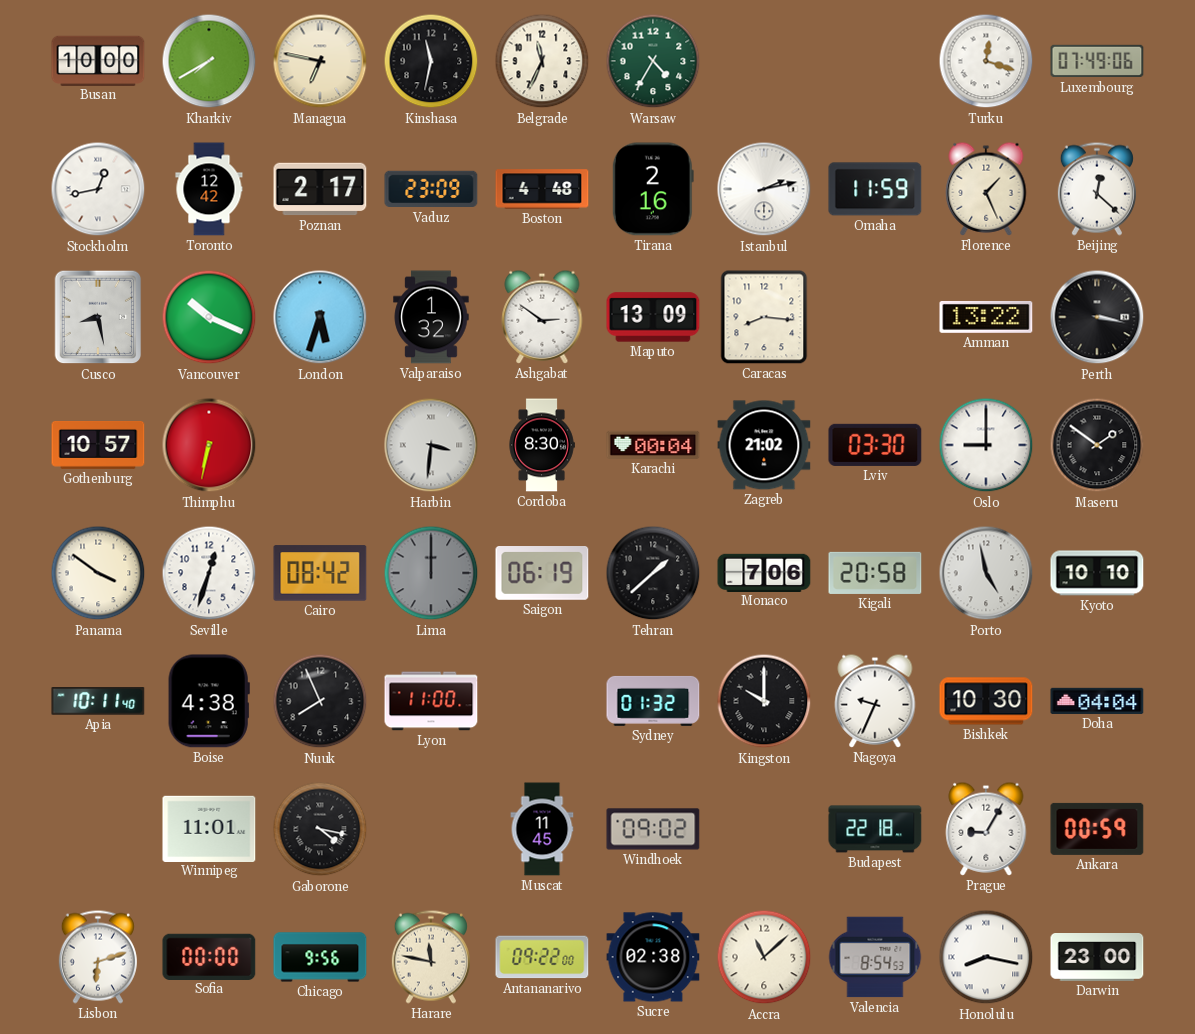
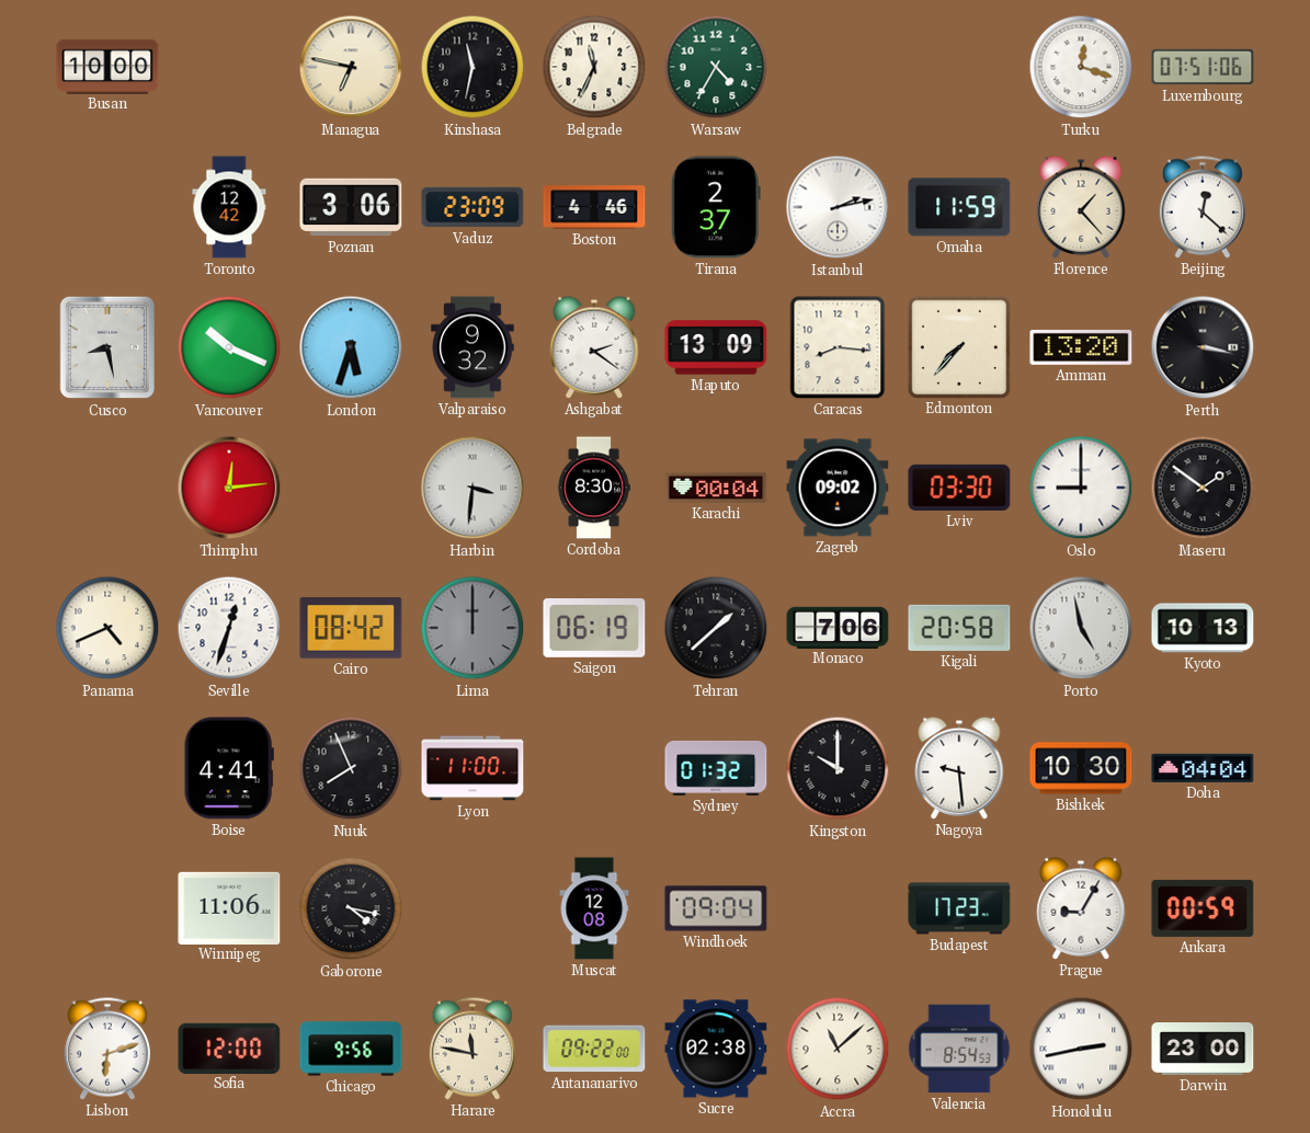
Kharkiv: 7:40 -> none (209, 61)
Luxembourg: 07:49 -> 07:51 (1203, 67)
Stockholm: 12:43 -> none (98, 189)
Poznan: 2:17 -> 3:06 (351, 207)
Boston: 4:48 -> 4:46 (594, 207)
Tirana: 2:16 -> 2:37 (716, 207)
Florence: 1:26 -> 1:23 (1081, 207)
Valparaiso: 1:32 -> 9:32 (472, 347)
Ashgabat: 2:51 -> 2:21 (594, 347)
Edmonton: none -> 7:37 (958, 346)
Amman: 13:22 -> 13:20 (1081, 347)
Gothenburg: 10:57 -> none (98, 445)
Thimphu: 6:32 -> 12:14 (229, 488)
Zagreb: 21:02 -> 09:02 (838, 488)
Panama: 3:51 -> 4:41 (107, 628)
Kyoto: 10:10 -> 10:13 (1203, 628)
Apia: 10:11 -> none (98, 701)
Boise: 4:38 -> 4:41 (229, 768)
Nagoya: 9:34 -> 9:29 (959, 768)
Winnipeg: 11:01 -> 11:06 (229, 907)
Muscat: 11:45 -> 12:08 (594, 908)
Windhoek: 09:02 -> 09:04 (716, 908)
Budapest: 22:18 -> 17:23 (959, 908)
Sofia: 00:00 -> 12:00 (229, 1048)
Honolulu: 8:17 -> 2:43 (1081, 1049)
